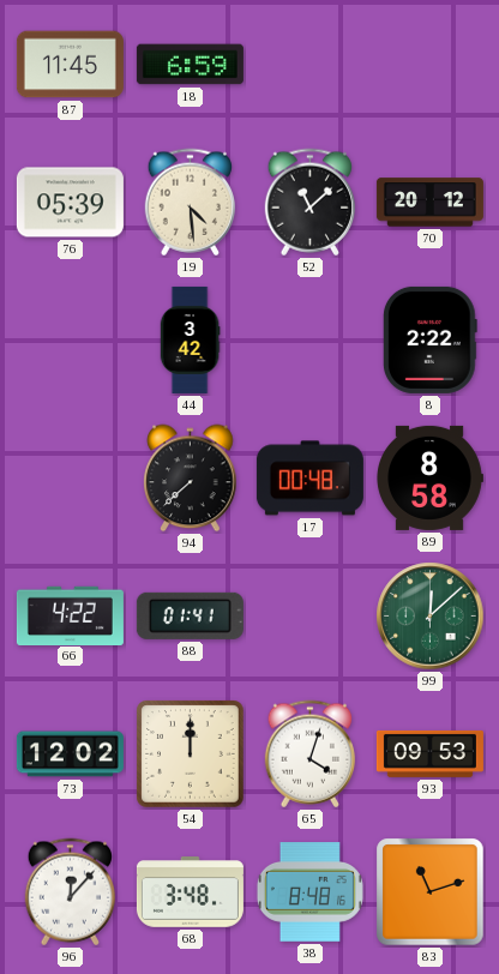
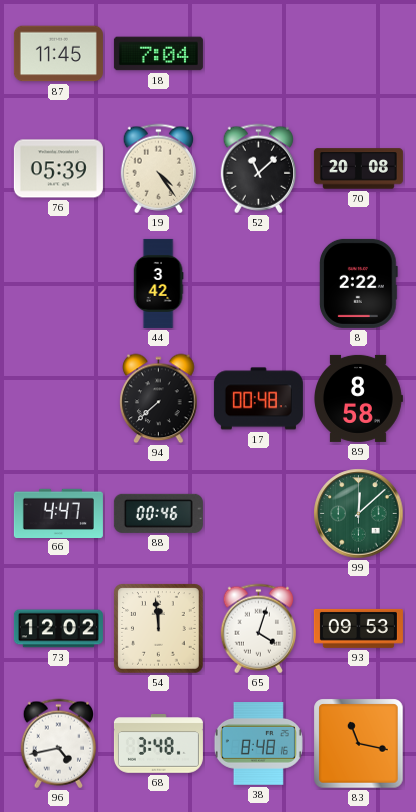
18: 6:59 -> 7:04 (158, 54)
19: 4:29 -> 4:24 (158, 169)
70: 20:12 -> 20:08 (358, 169)
66: 4:22 -> 4:47 (58, 513)
88: 01:41 -> 00:46 (158, 513)
54: 12:00 -> 11:59 (159, 629)
96: 12:07 -> 4:43 (58, 744)
83: 11:12 -> 11:17 (359, 744)
